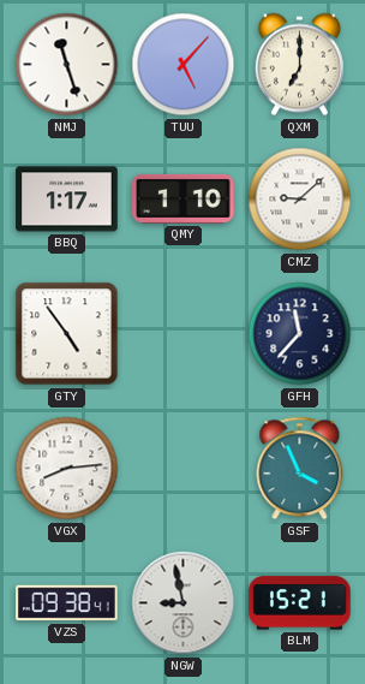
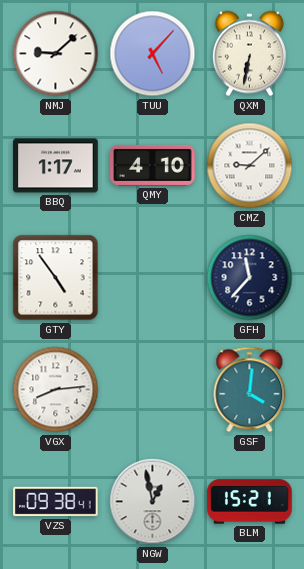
NMJ: 11:27 -> 9:08 (56, 54)
QXM: 7:00 -> 6:32 (249, 54)
QMY: 1:10 -> 4:10 (153, 165)
GSF: 3:56 -> 4:01 (250, 390)
NGW: 8:58 -> 12:58 (153, 502)
